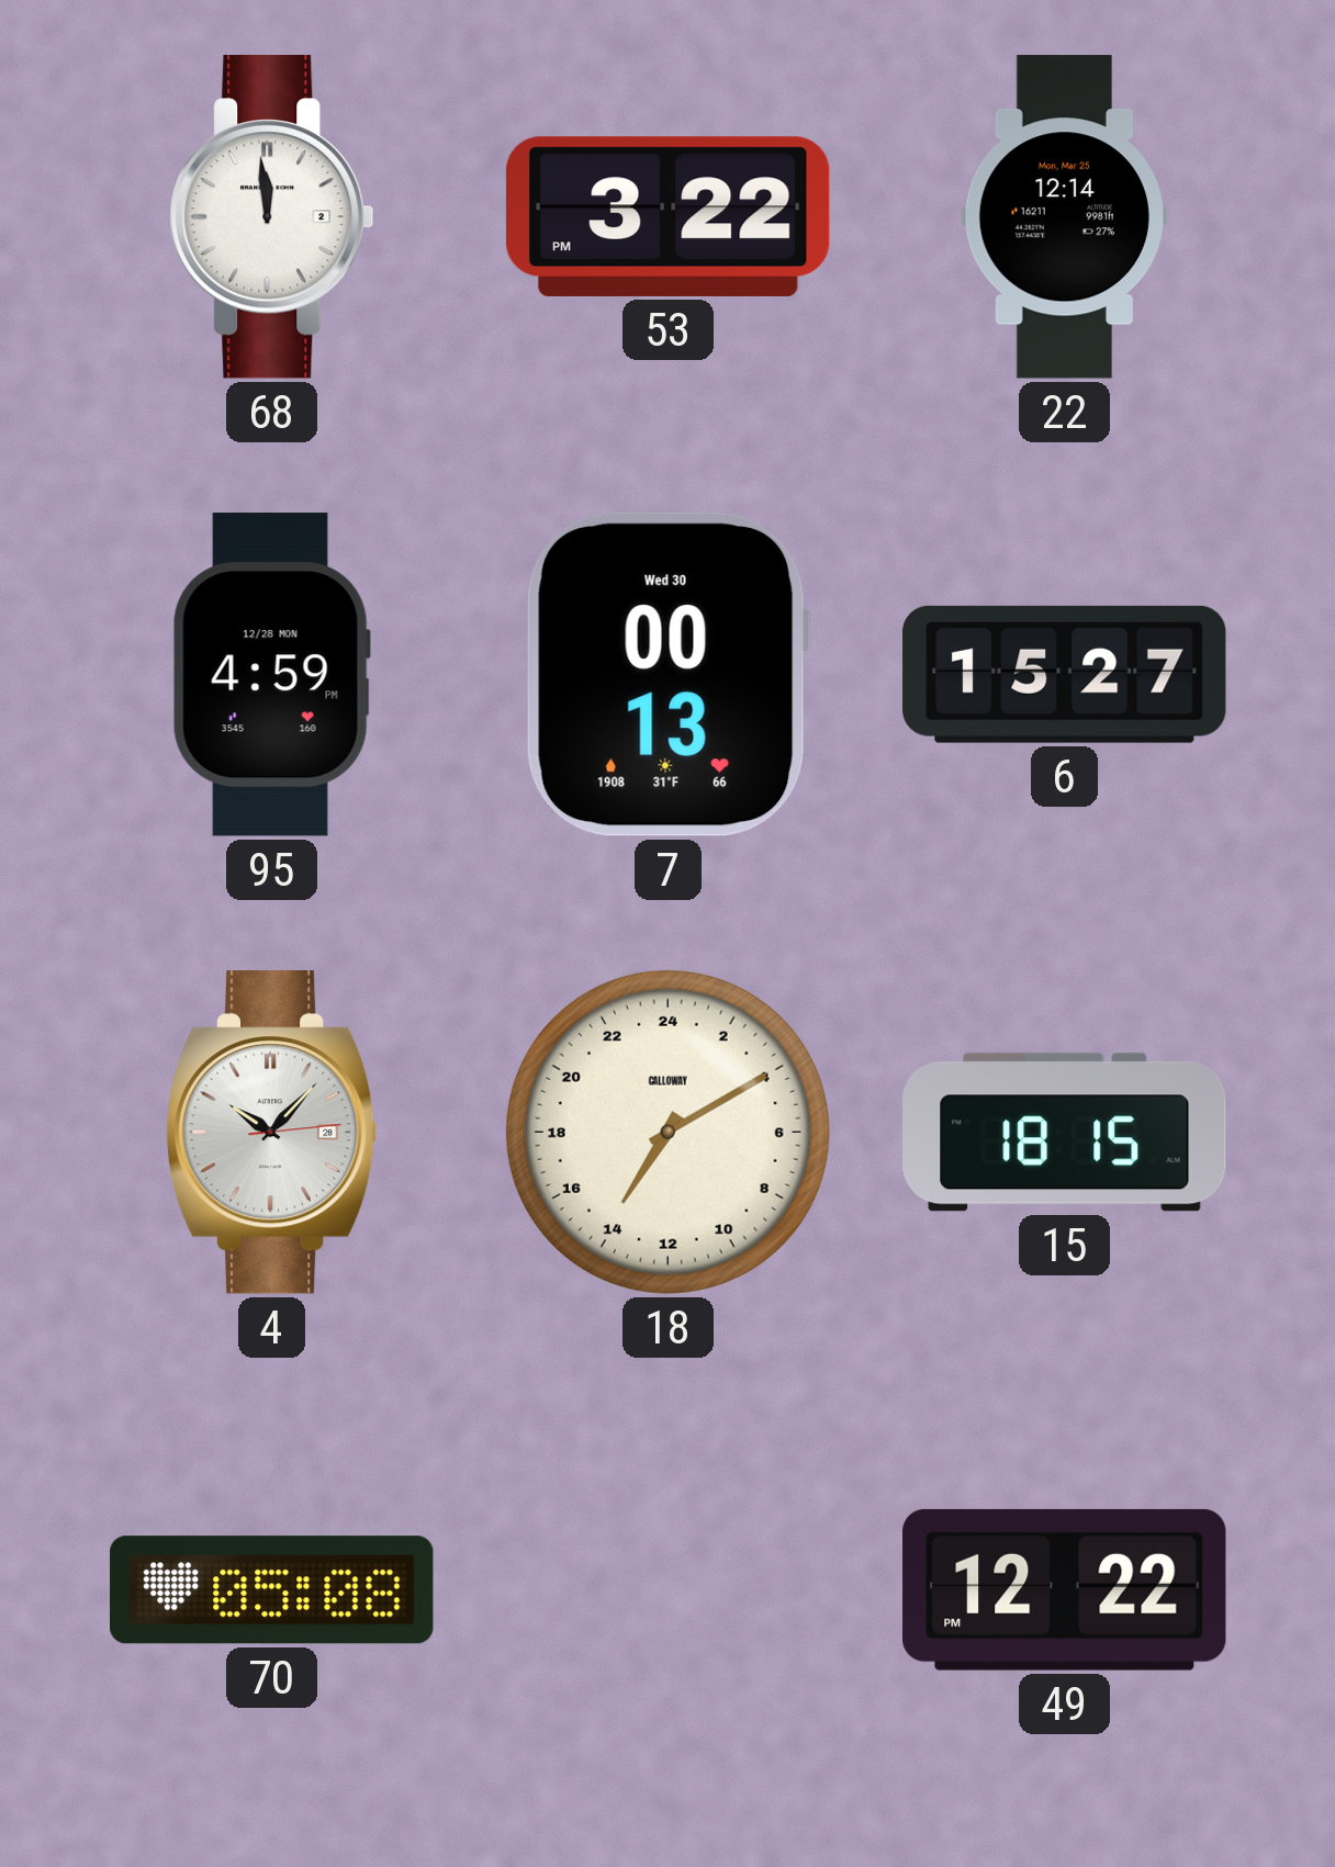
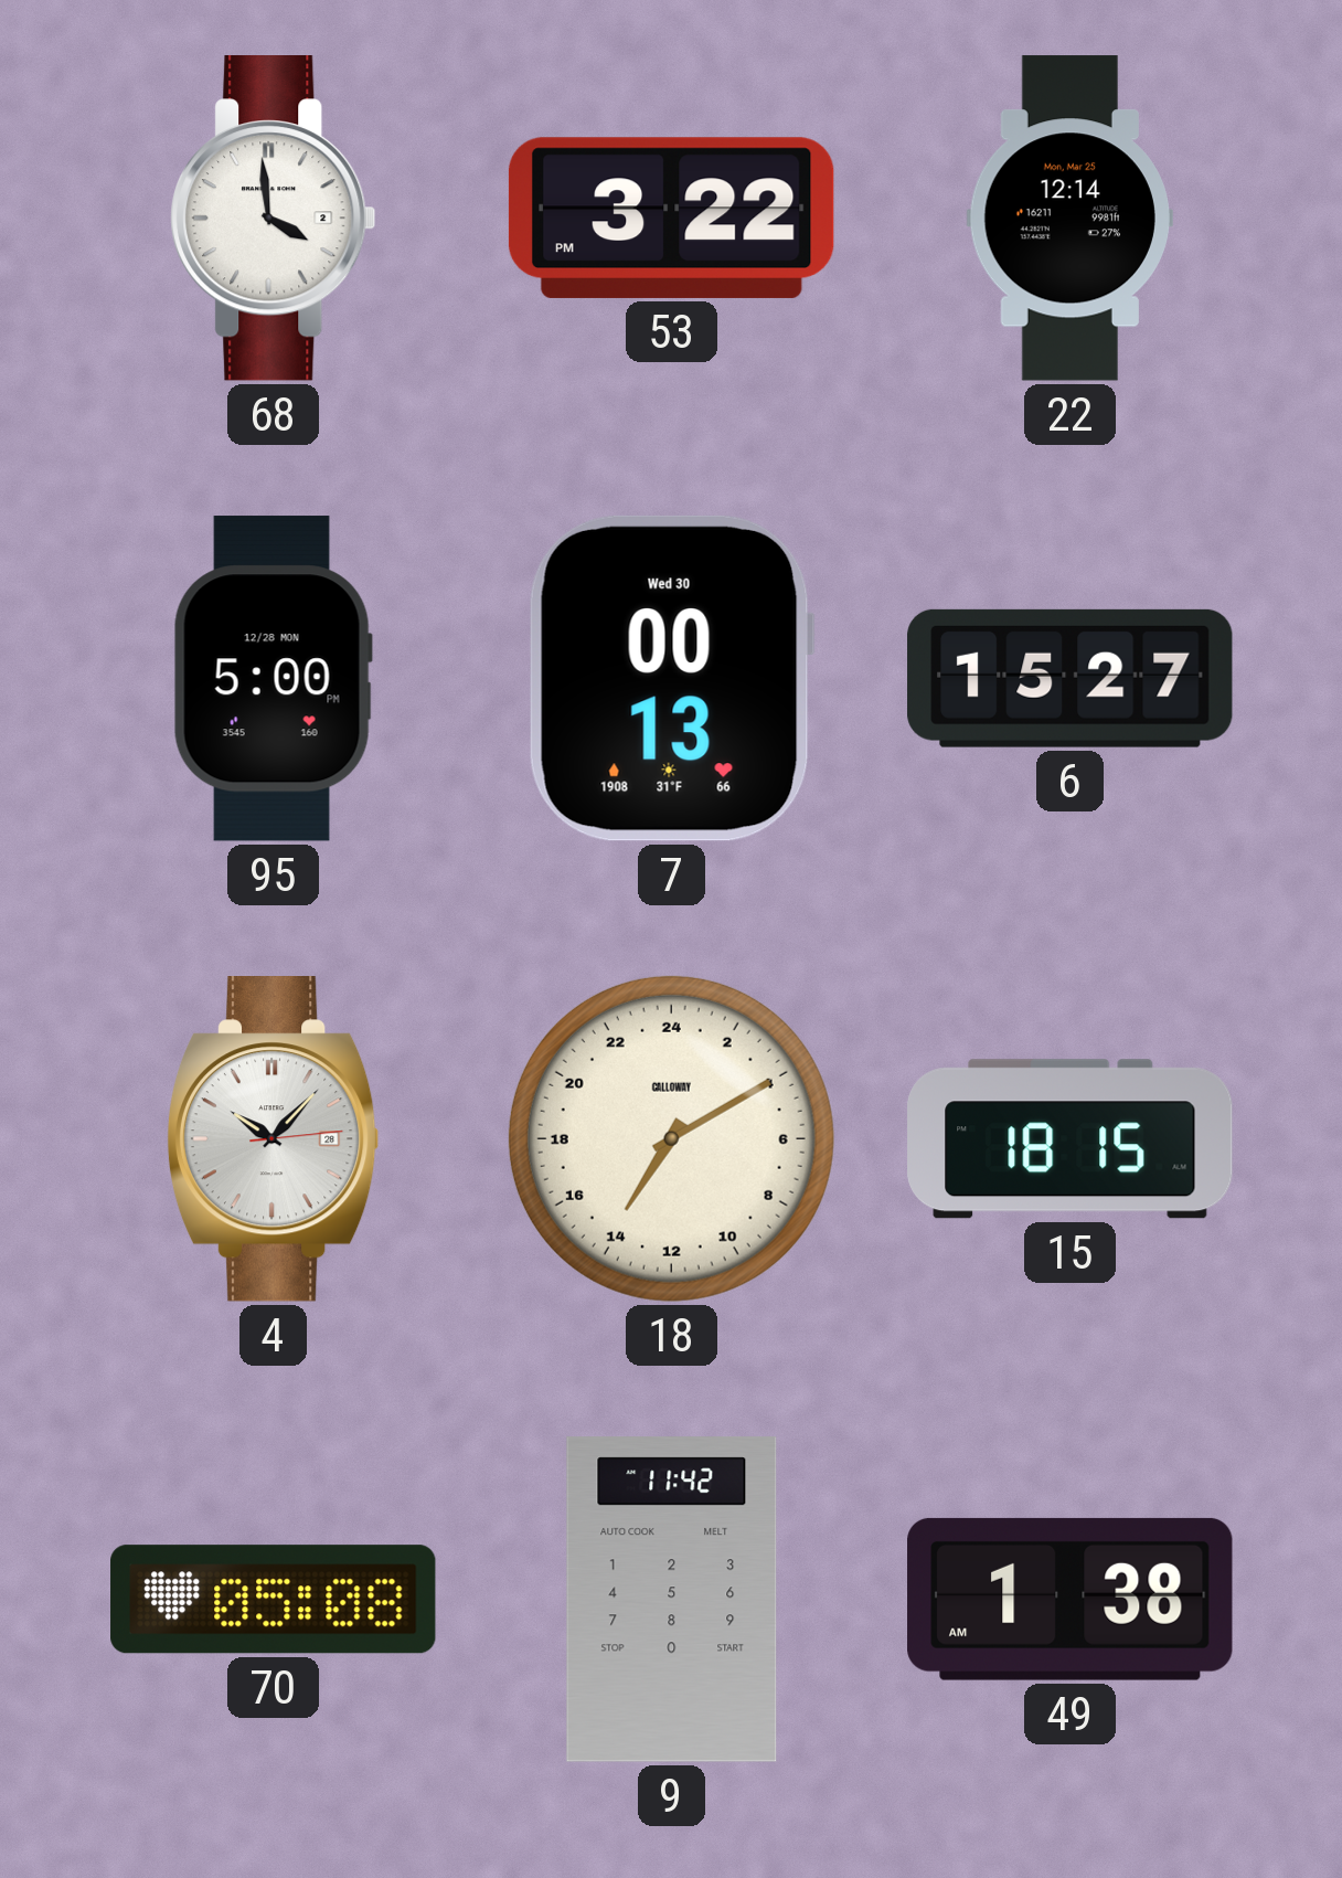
68: 11:59 -> 3:59 (274, 219)
95: 4:59 -> 5:00 (273, 679)
9: none -> 11:42 (672, 1600)
49: 12:22 -> 1:38 (1071, 1599)
